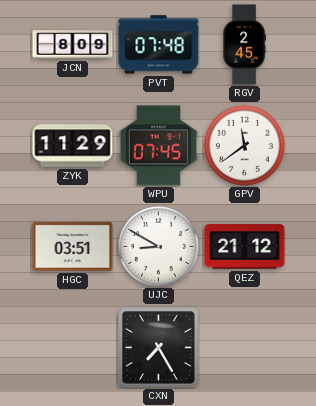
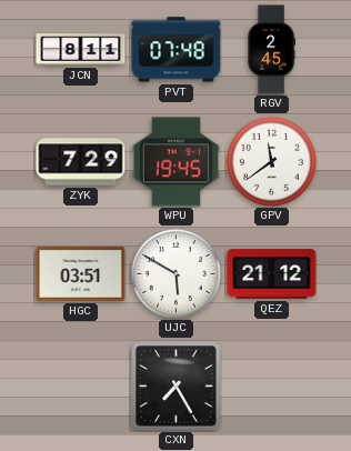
JCN: 8:09 -> 8:11 (81, 50)
ZYK: 11:29 -> 7:29 (81, 162)
WPU: 07:45 -> 19:45 (175, 162)
UJC: 8:50 -> 5:50 (175, 273)
